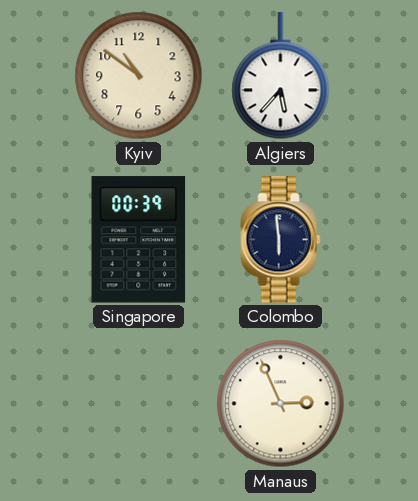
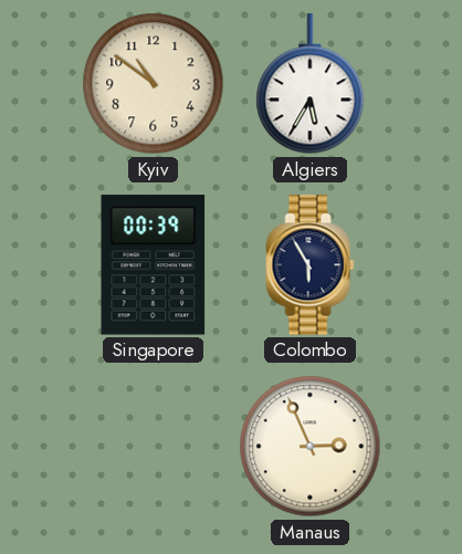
Algiers: 5:37 -> 5:35 (311, 84)
Colombo: 5:59 -> 5:55 (311, 265)
